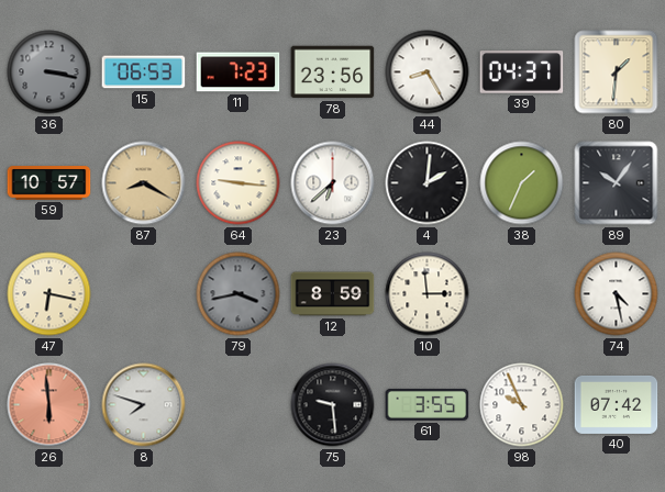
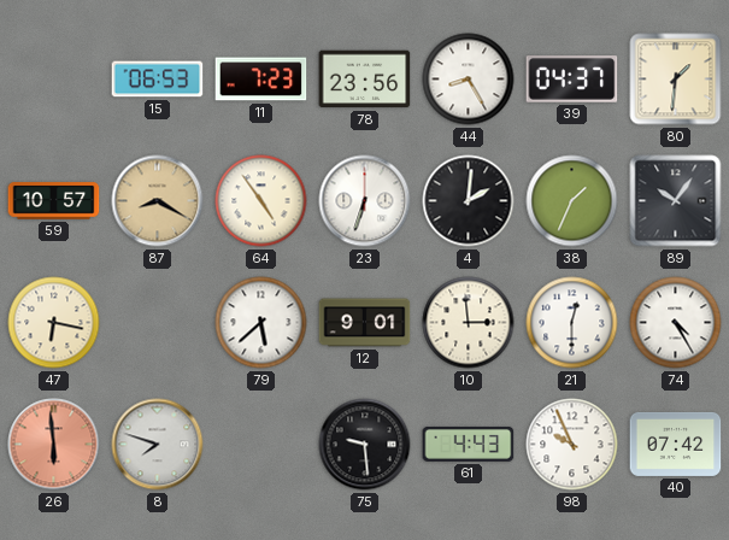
36: 3:17 -> none (49, 72)
64: 9:16 -> 4:54 (261, 201)
23: 6:38 -> 6:33 (365, 201)
79: 3:43 -> 5:38 (261, 323)
79 dial: grey -> white (261, 323)
12: 8:59 -> 9:01 (365, 323)
21: none -> 12:30 (572, 323)
74: 4:28 -> 4:25 (676, 323)
61: 3:55 -> 4:43 (469, 444)
